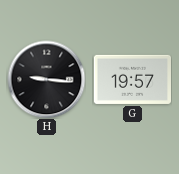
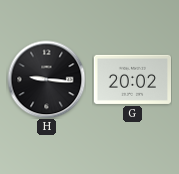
G: 19:57 -> 20:02 (132, 79)
